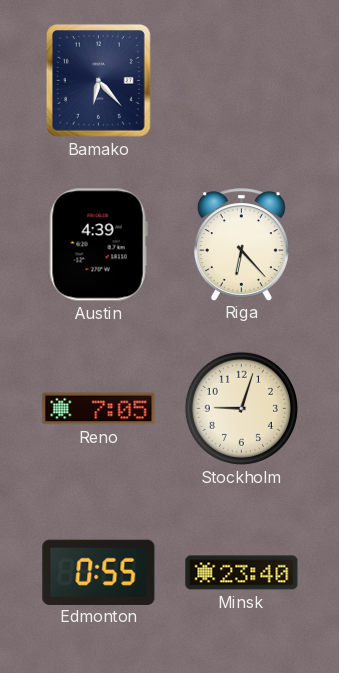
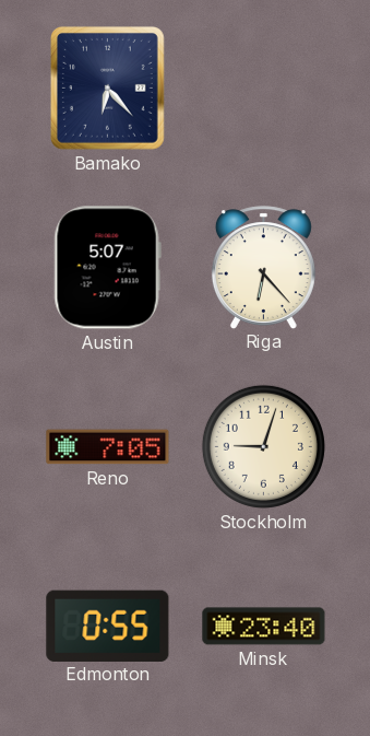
Austin: 4:39 -> 5:07 (107, 268)
